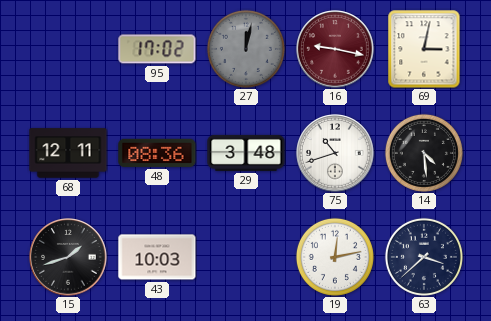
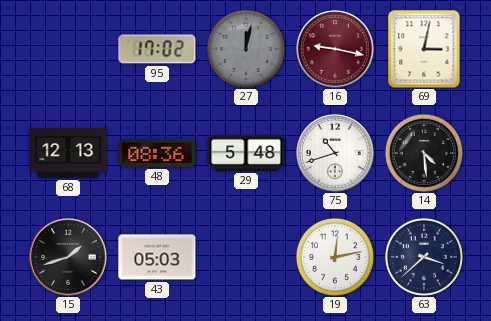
68: 12:11 -> 12:13 (68, 153)
29: 3:48 -> 5:48 (246, 153)
43: 10:03 -> 05:03 (157, 257)
